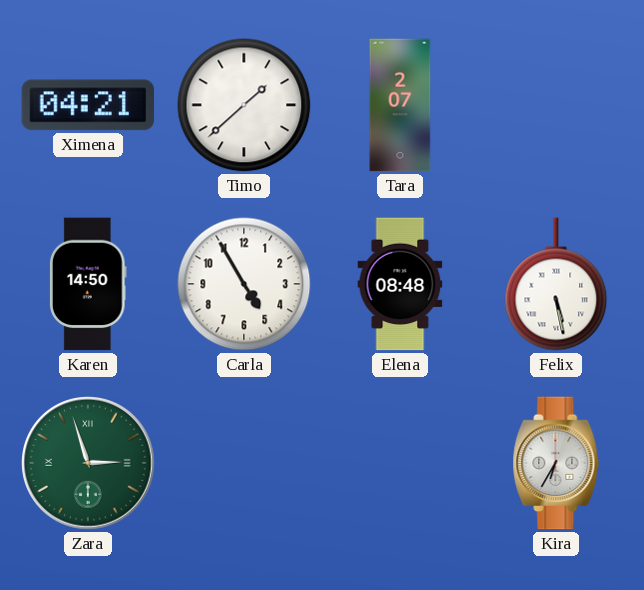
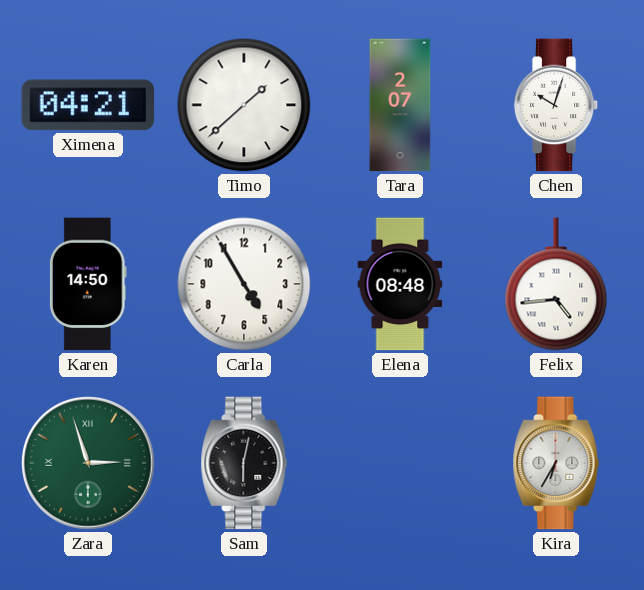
Chen: none -> 10:03 (556, 105)
Felix: 5:28 -> 4:44 (556, 284)
Sam: none -> 6:02 (244, 463)
